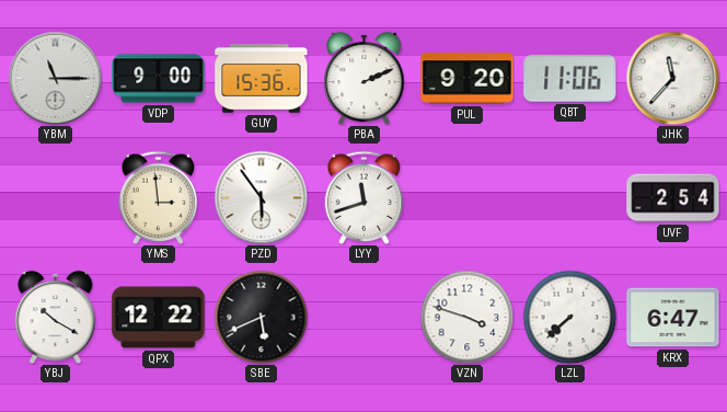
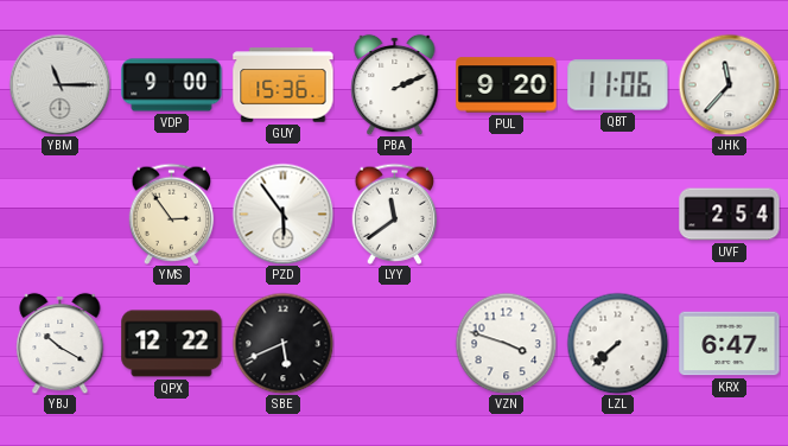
YMS: 2:59 -> 2:54 (172, 214)
LYY: 11:42 -> 11:39 (395, 214)
